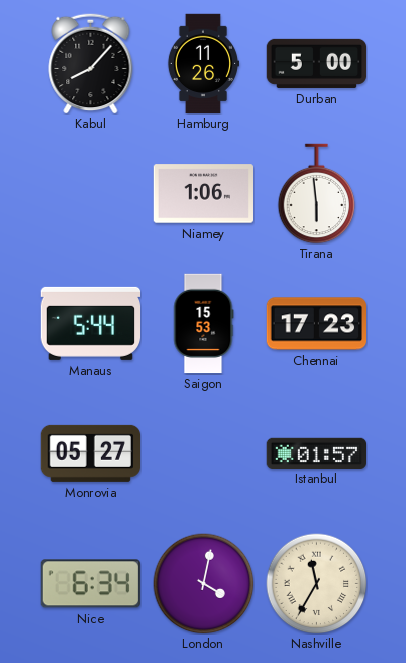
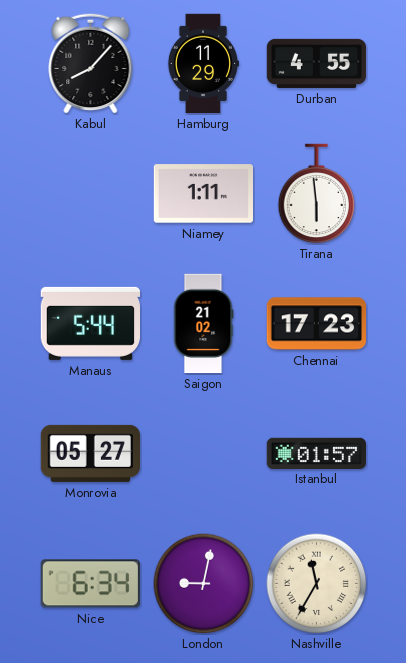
Hamburg: 11:26 -> 11:29 (202, 64)
Durban: 5:00 -> 4:55 (317, 63)
Niamey: 1:06 -> 1:11 (204, 194)
Saigon: 15:53 -> 21:02 (204, 324)
London: 4:02 -> 9:02 (204, 584)
